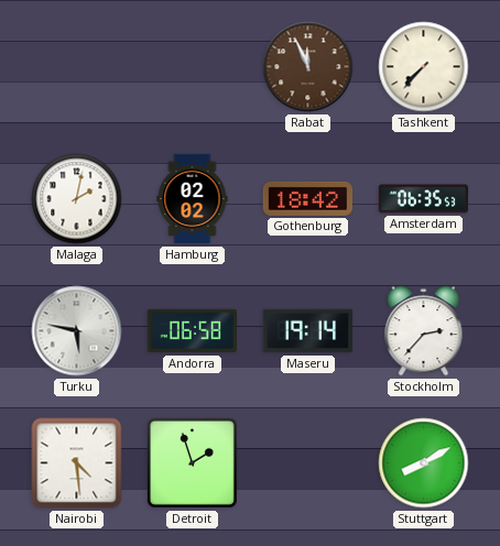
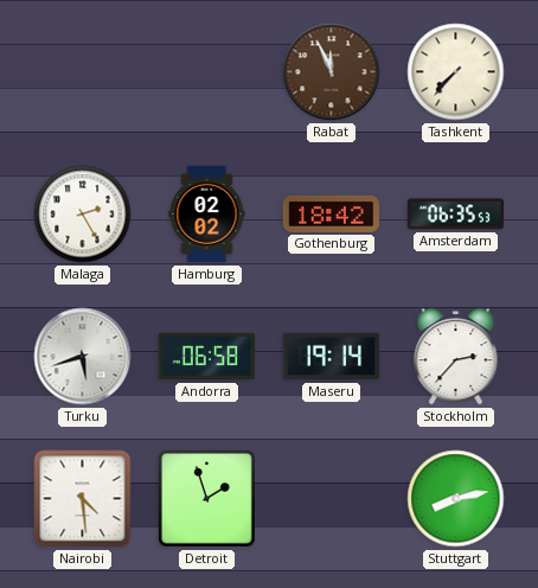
Malaga: 2:02 -> 2:25 (83, 215)
Turku: 5:47 -> 5:42 (83, 357)
Stuttgart: 8:10 -> 8:13 (456, 499)
